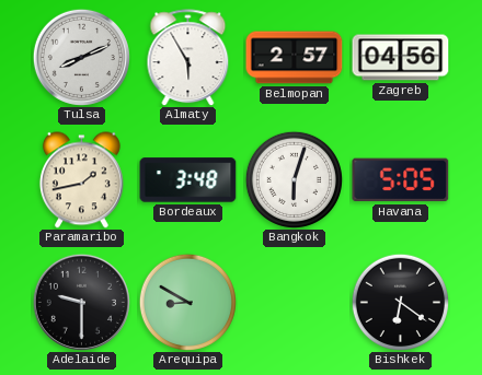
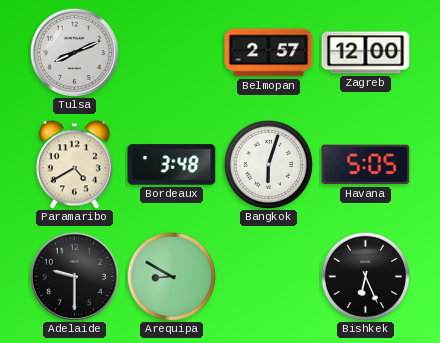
Almaty: 5:55 -> none (188, 58)
Zagreb: 04:56 -> 12:00 (366, 53)
Paramaribo: 1:43 -> 4:40 (74, 165)
Bishkek: 6:21 -> 6:26 (365, 276)
